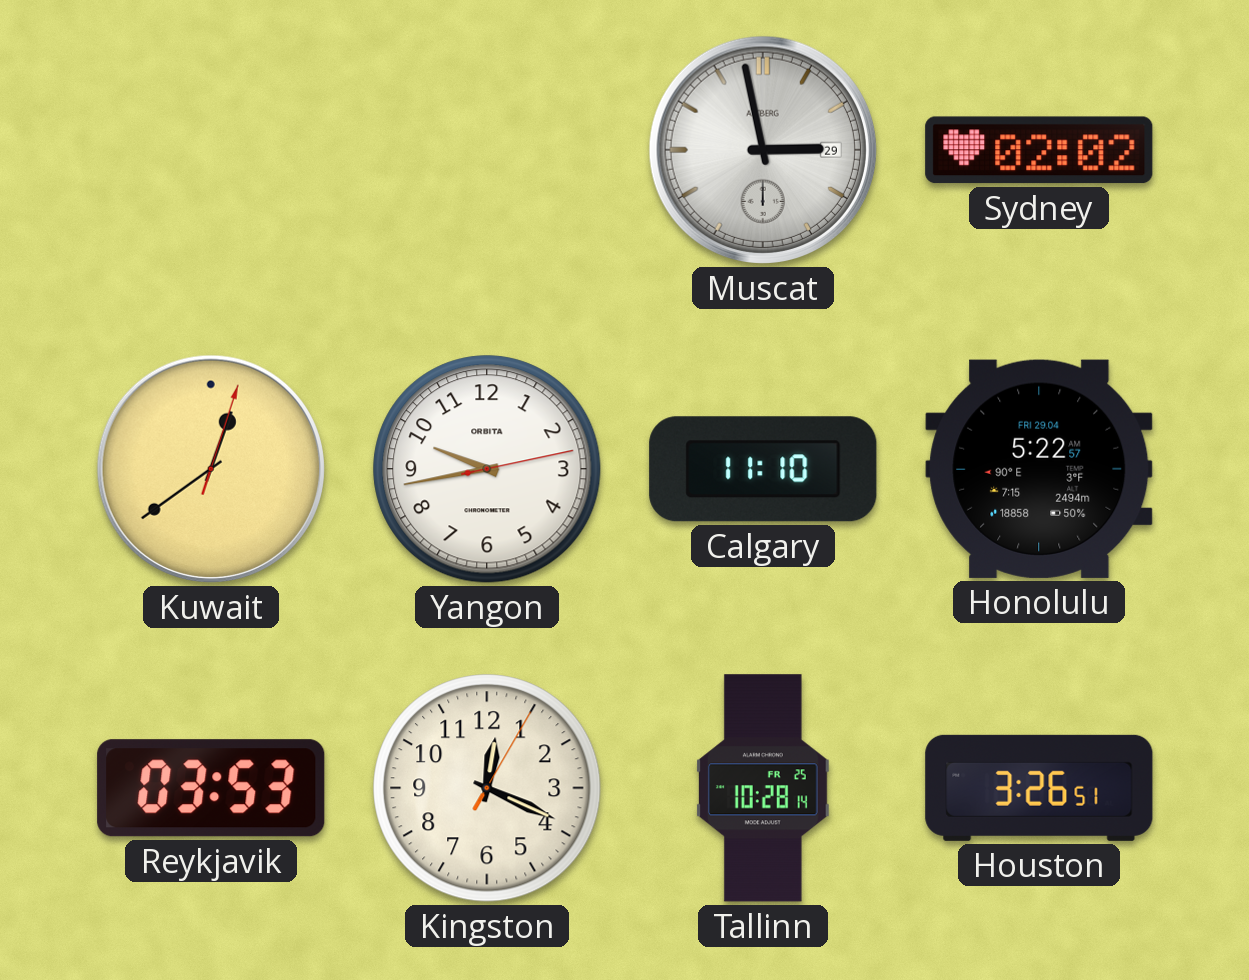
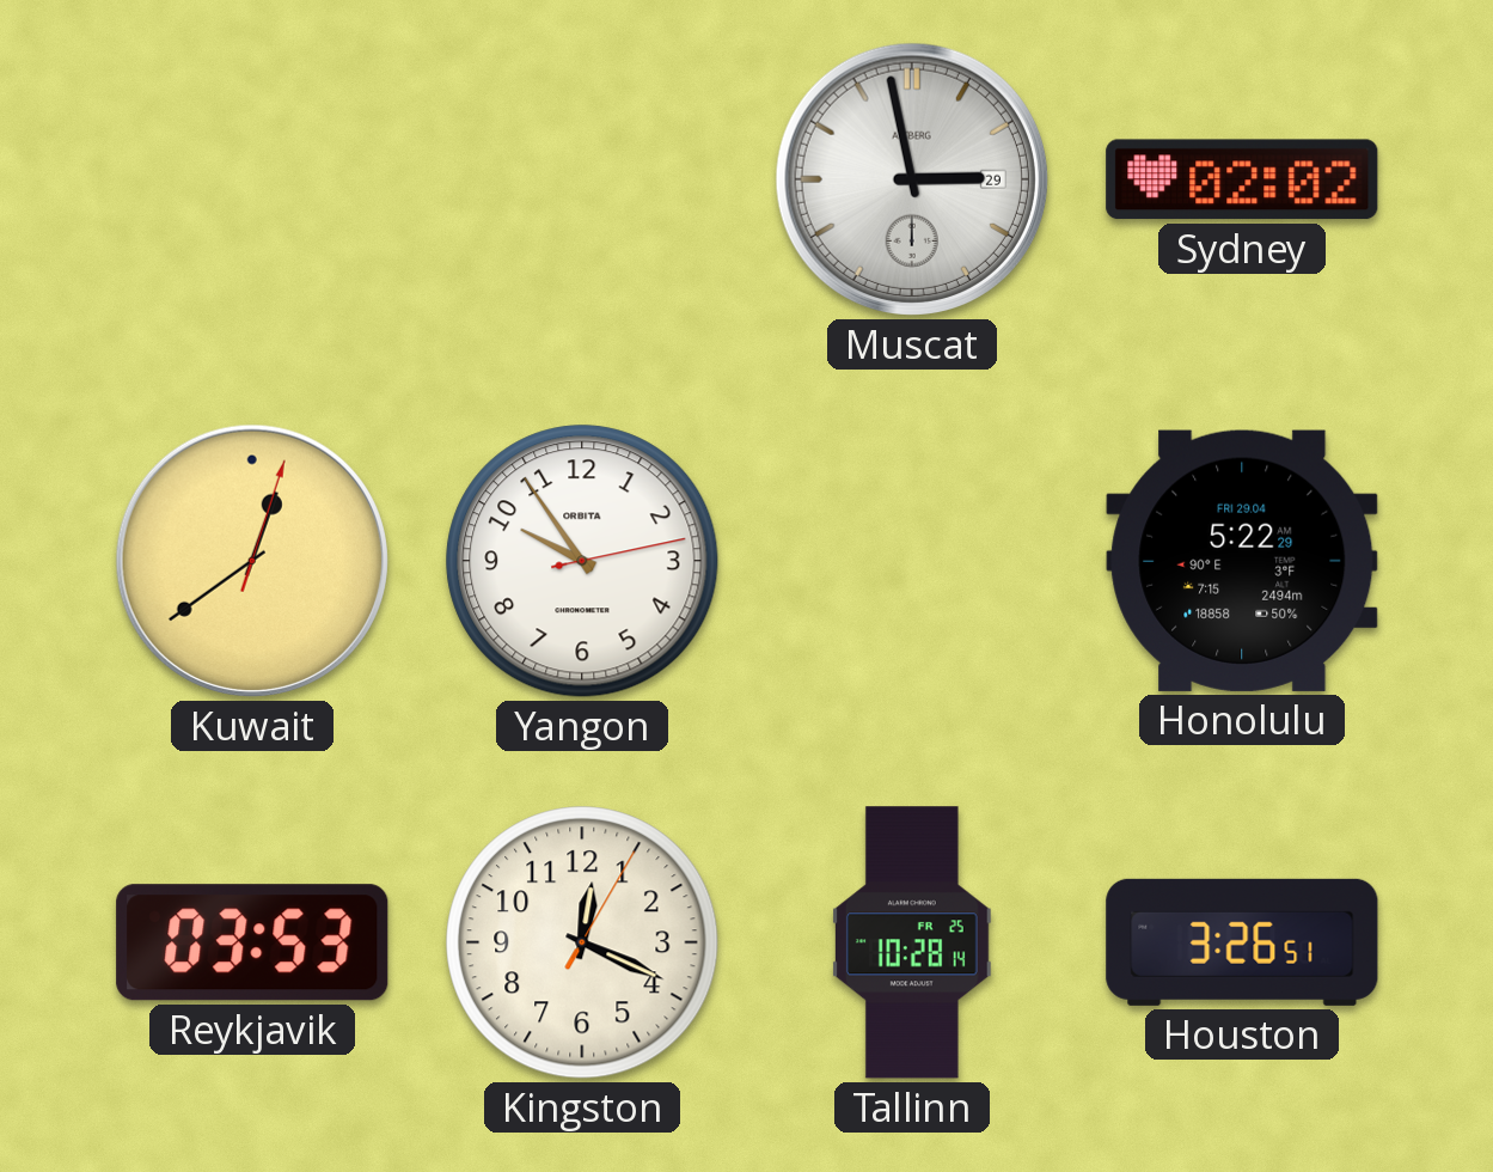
Yangon: 9:43 -> 9:54 (582, 561)
Calgary: 11:10 -> none (763, 469)
Honolulu: 5:22:57 -> 5:22:29 (1242, 561)
